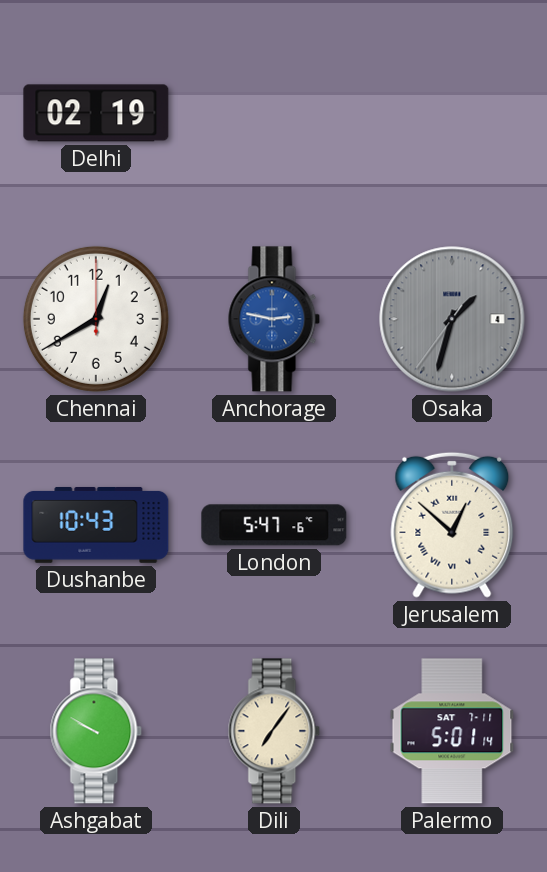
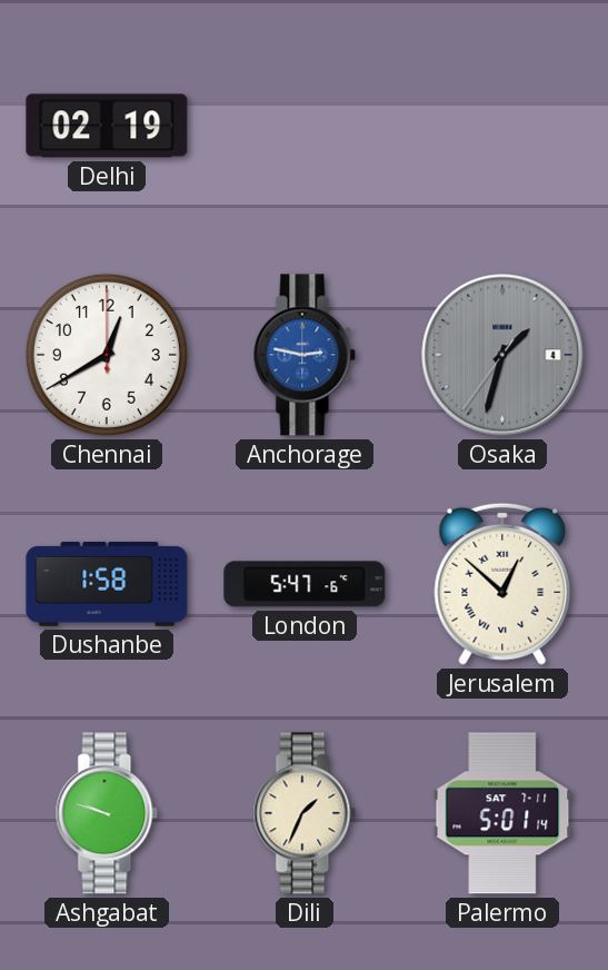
Dushanbe: 10:43 -> 1:58 (107, 584)
Ashgabat: 9:50 -> 9:48 (107, 813)
Dili: 7:06 -> 1:34 (305, 813)
